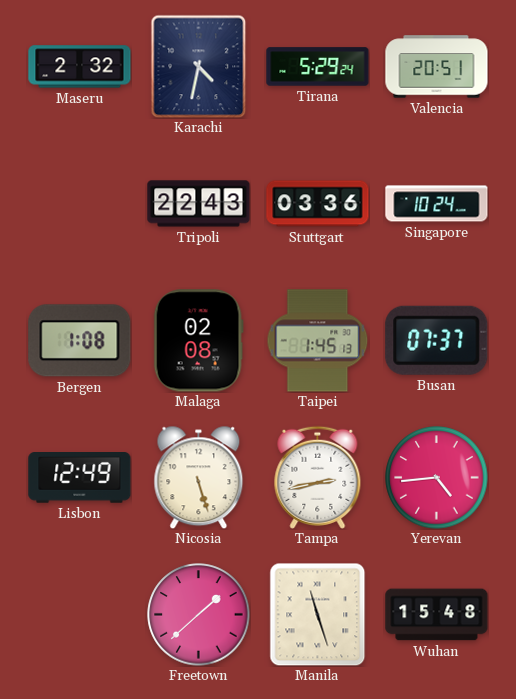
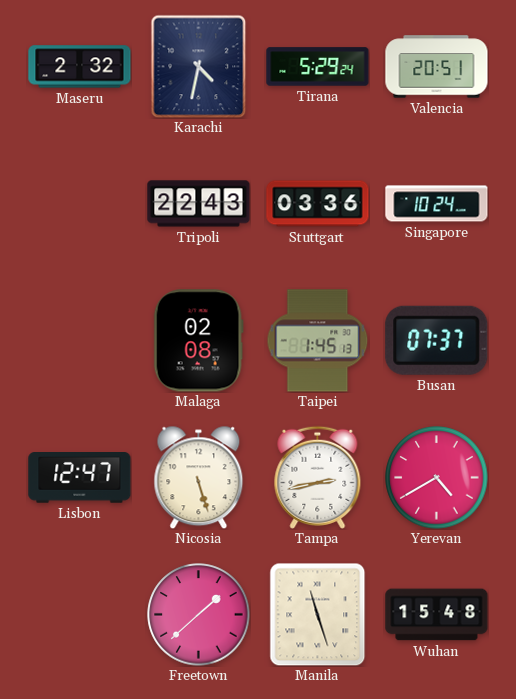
Bergen: 1:08 -> none (80, 341)
Lisbon: 12:49 -> 12:47 (80, 478)
Yerevan: 4:44 -> 4:40 (437, 478)
